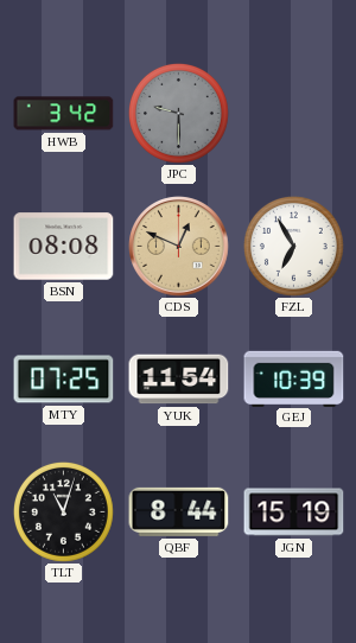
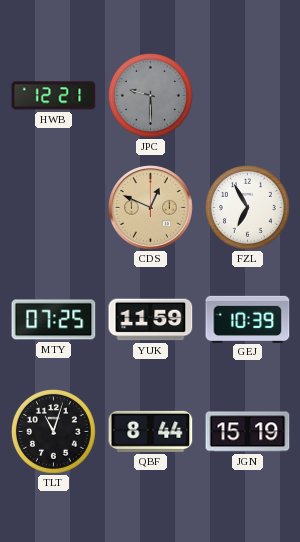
HWB: 3:42 -> 12:21 (54, 96)
BSN: 08:08 -> none (64, 247)
YUK: 11:54 -> 11:59 (151, 320)
